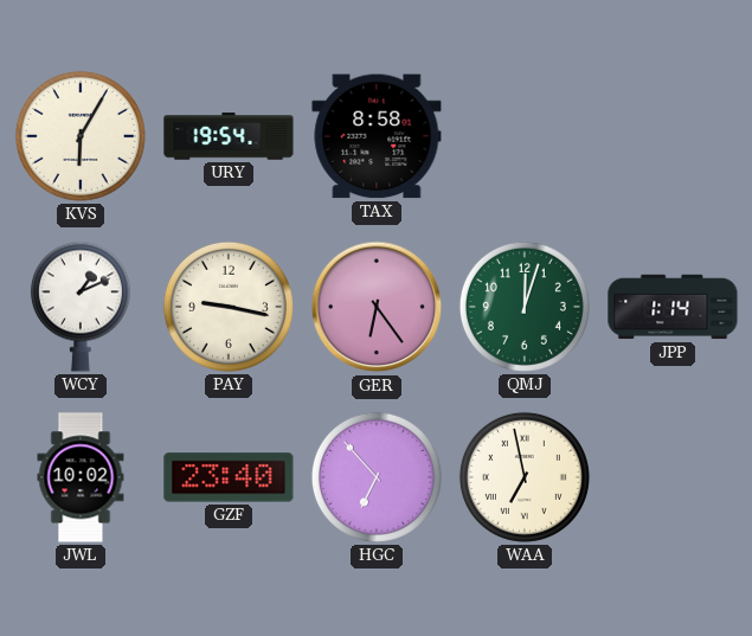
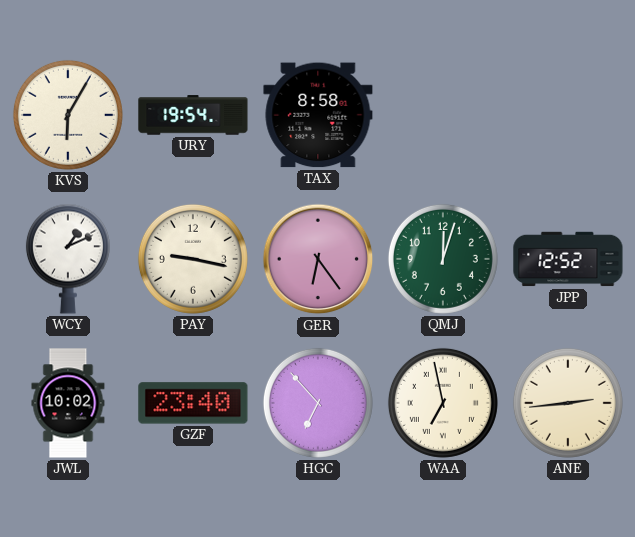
JPP: 1:14 -> 12:52 (568, 259)
ANE: none -> 2:44 (568, 403)
